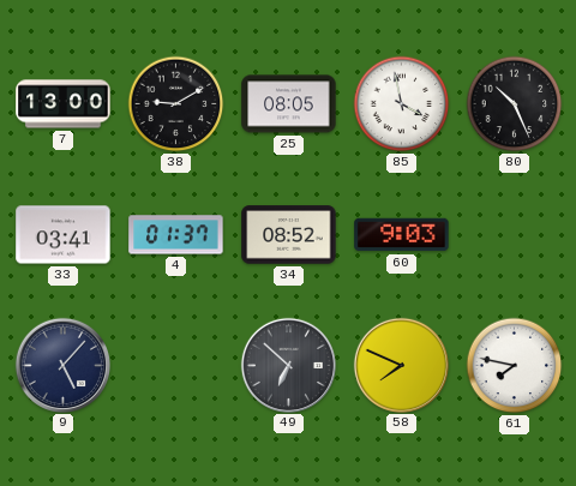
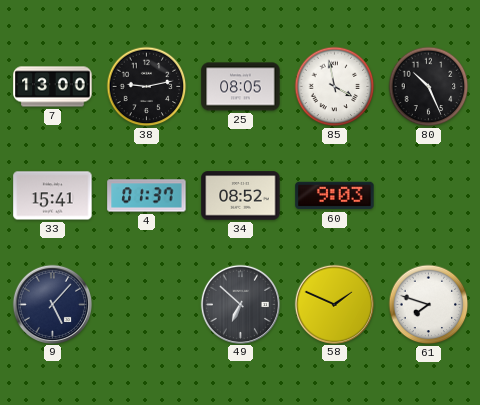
38: 9:10 -> 9:13 (147, 87)
33: 03:41 -> 15:41 (53, 196)
58: 7:49 -> 1:49 (334, 304)
61: 7:47 -> 7:48 (429, 305)
